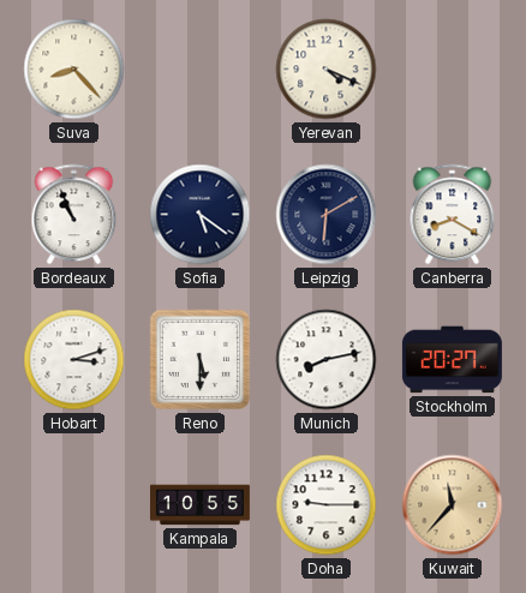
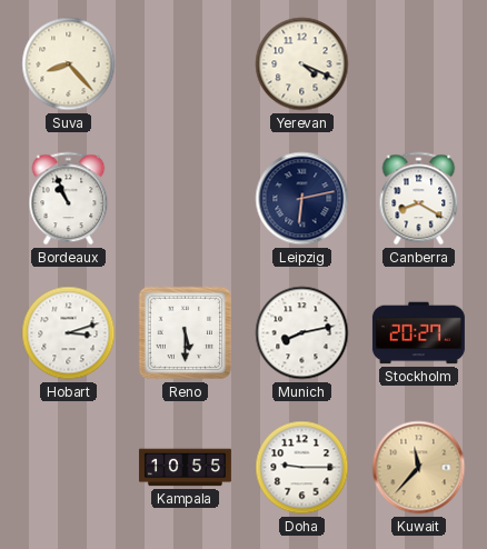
Sofia: 5:21 -> none (201, 215)
Leipzig: 6:10 -> 6:13 (302, 199)
